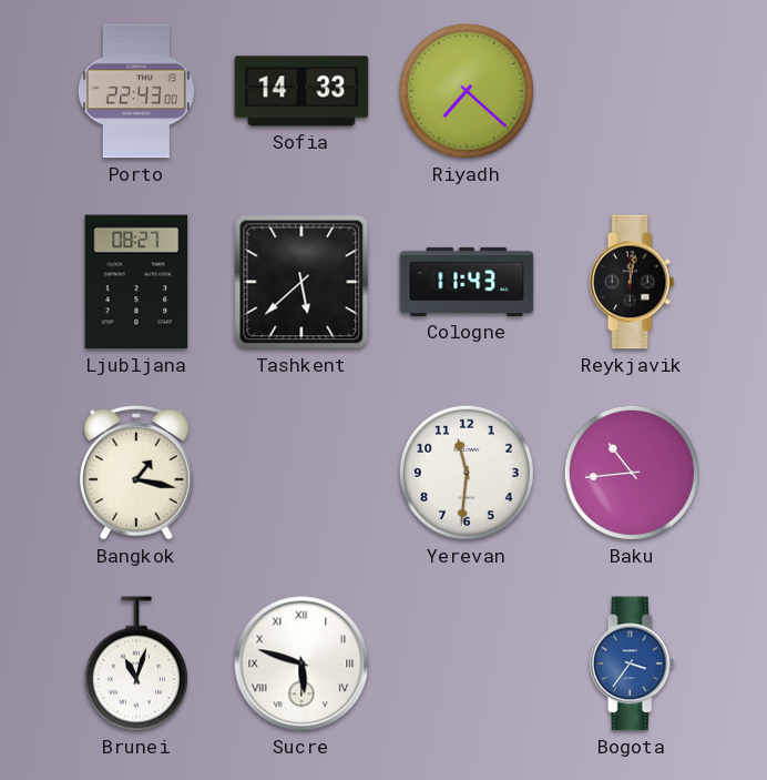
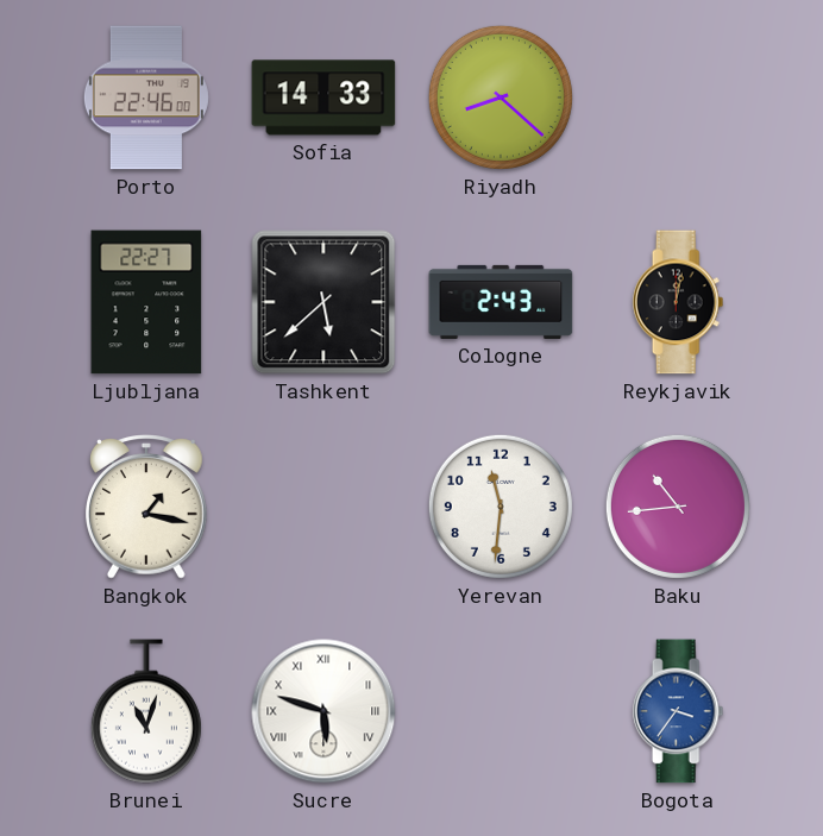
Porto: 22:43 -> 22:46 (146, 98)
Riyadh: 7:22 -> 8:22 (501, 98)
Ljubljana: 08:27 -> 22:27 (146, 302)
Cologne: 11:43 -> 2:43 (501, 302)
